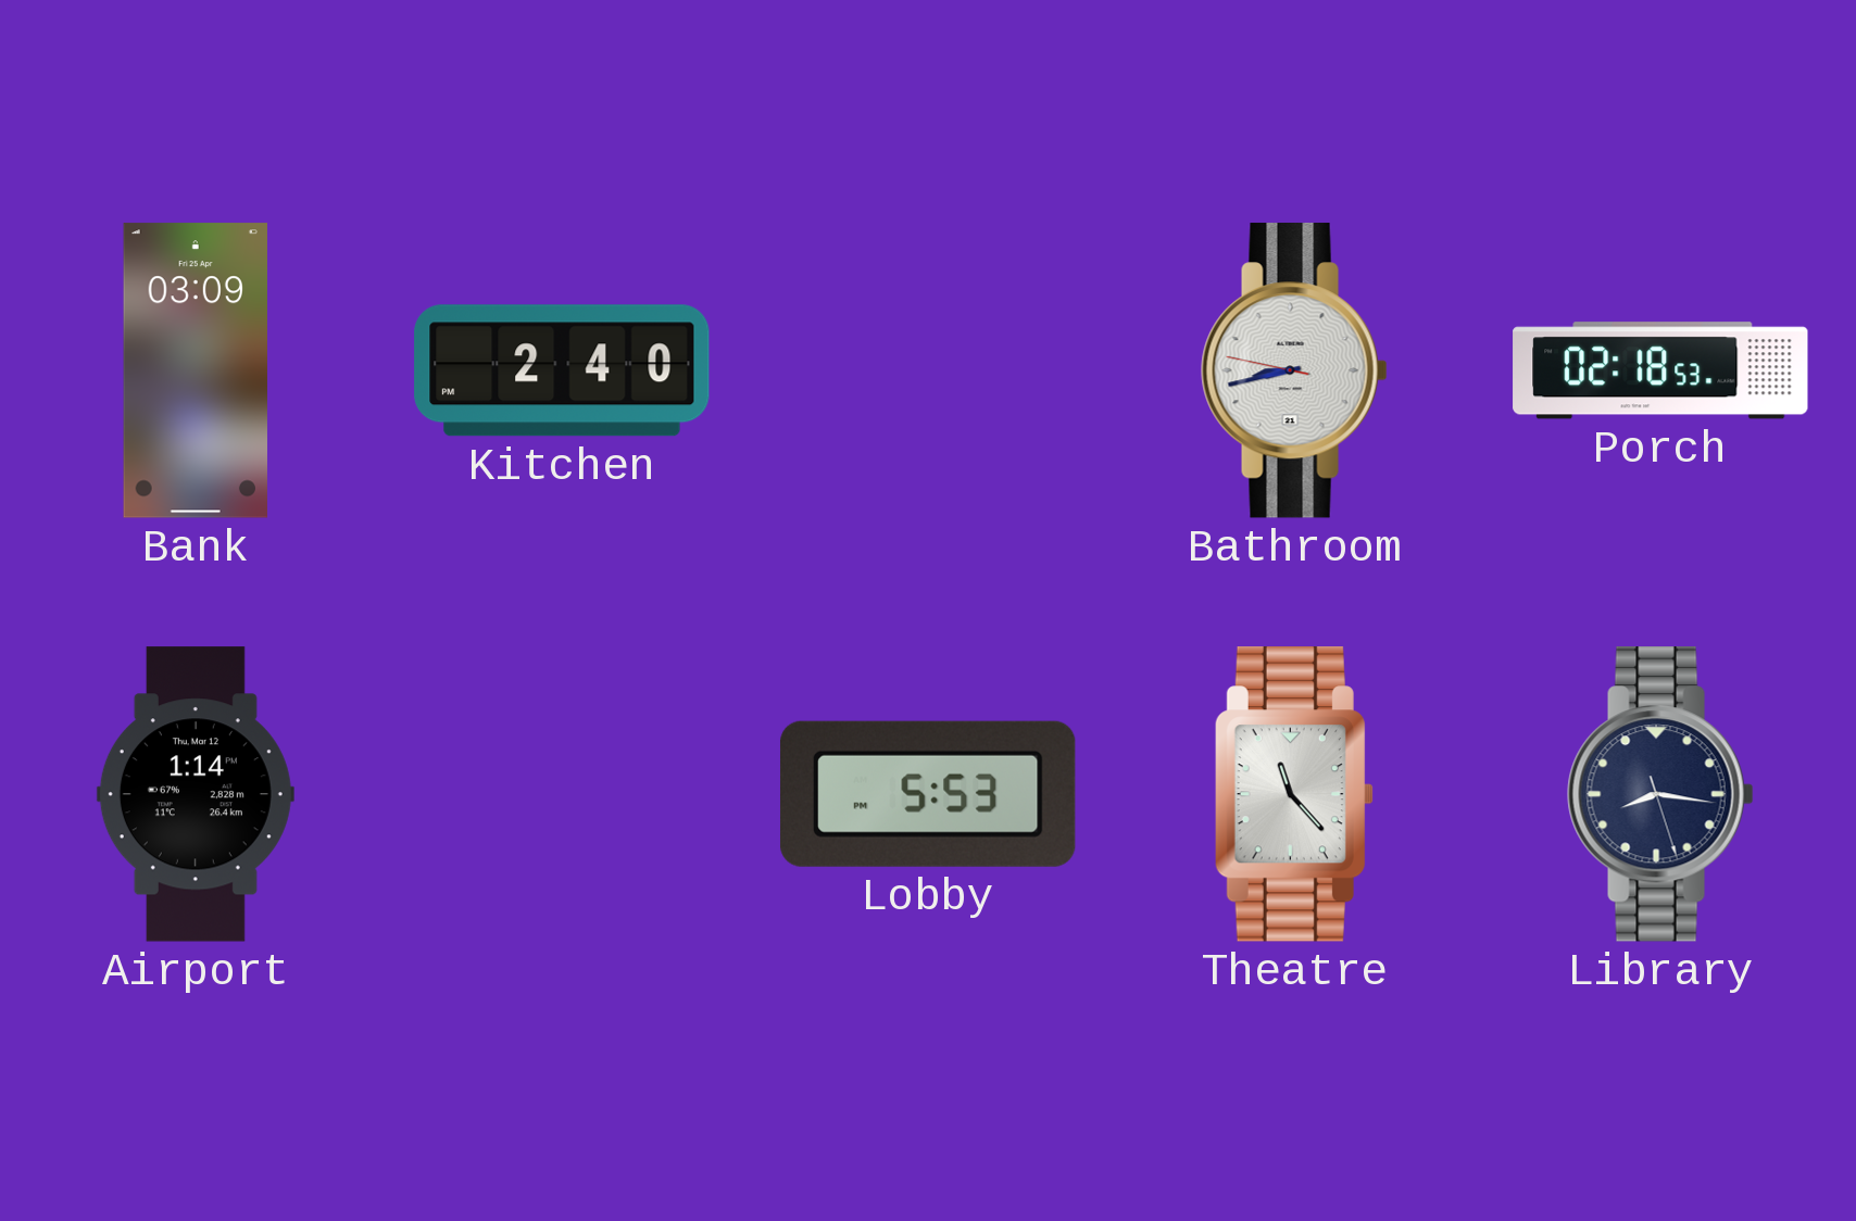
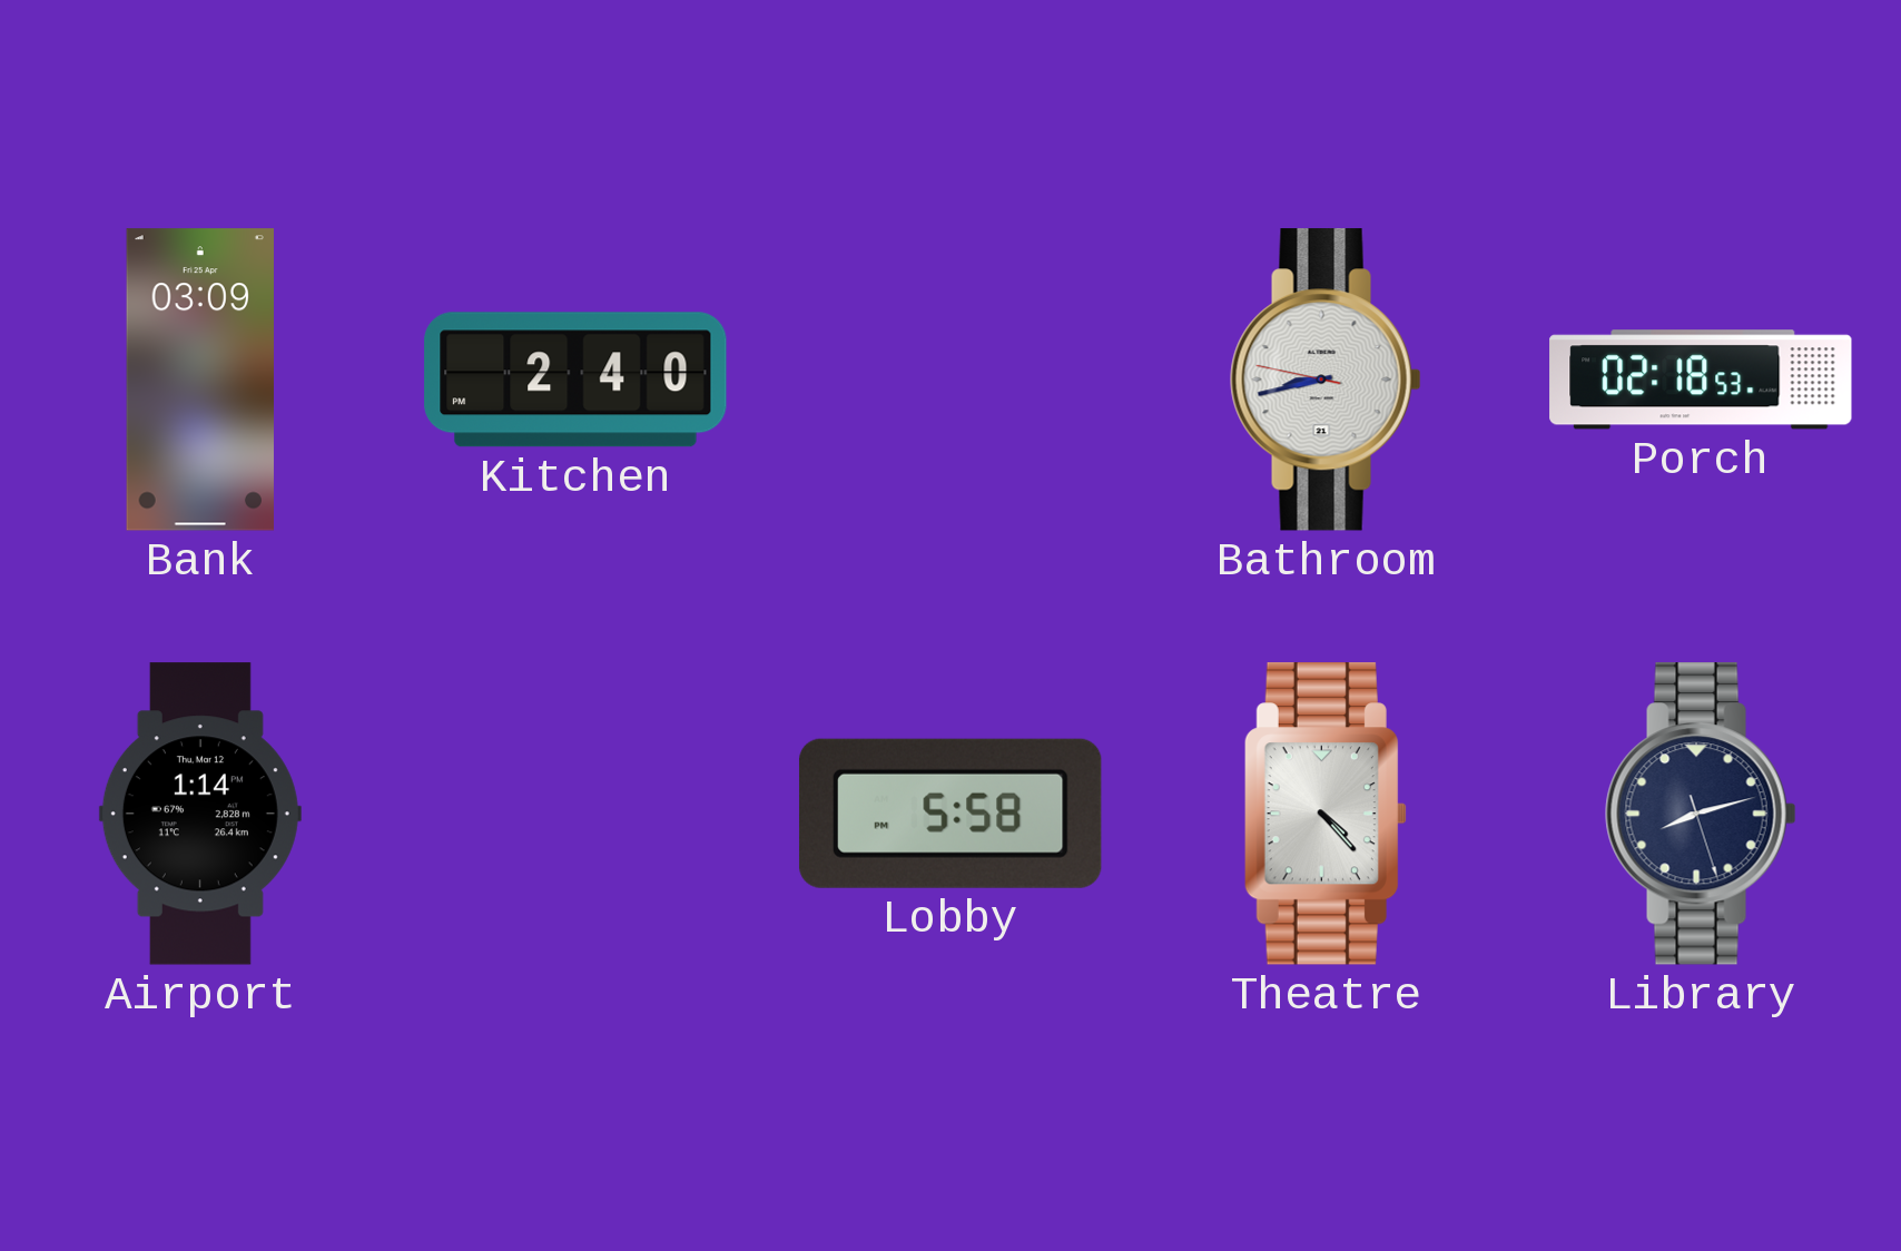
Lobby: 5:53 -> 5:58 (950, 814)
Theatre: 11:23 -> 4:23 (1326, 814)
Library: 8:16 -> 8:12 (1701, 814)
